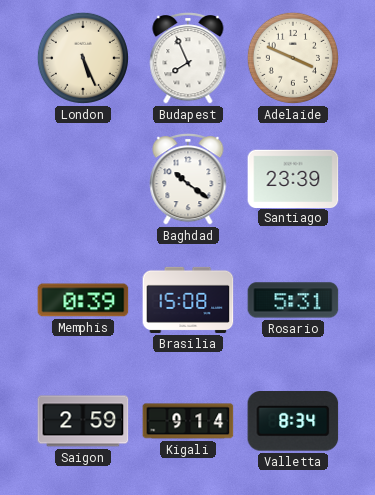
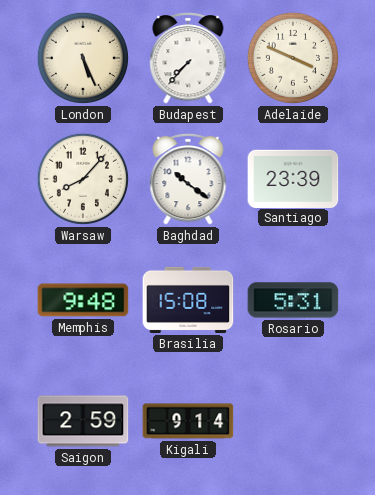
Budapest: 7:56 -> 7:37 (188, 58)
Warsaw: none -> 8:07 (83, 179)
Memphis: 0:39 -> 9:48 (83, 300)
Valletta: 8:34 -> none (293, 422)
